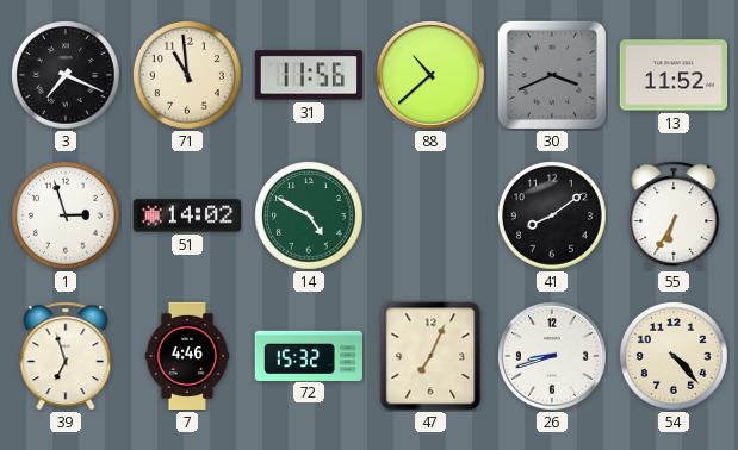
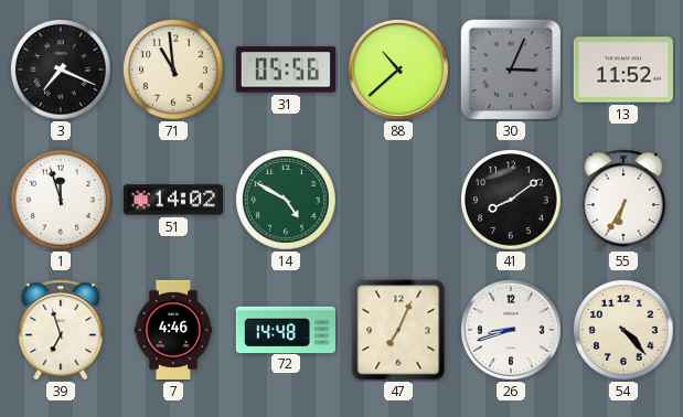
31: 11:56 -> 05:56 (286, 69)
30: 3:41 -> 3:04 (511, 69)
1: 2:57 -> 11:57 (62, 201)
72: 15:32 -> 14:48 (285, 329)
